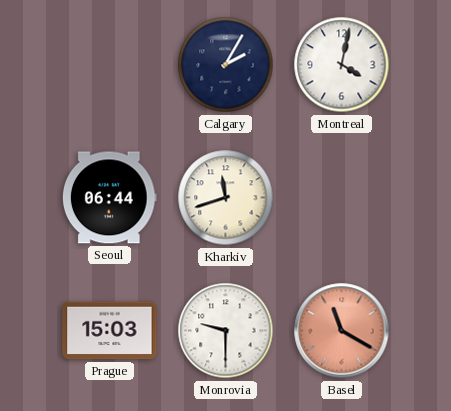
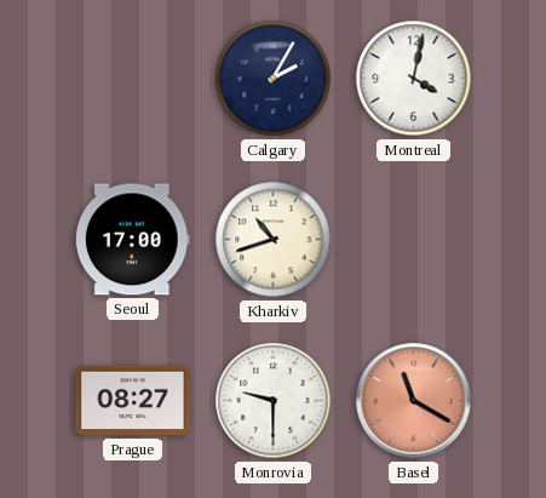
Seoul: 06:44 -> 17:00 (132, 240)
Kharkiv: 11:42 -> 10:42 (274, 240)
Prague: 15:03 -> 08:27 (133, 401)
